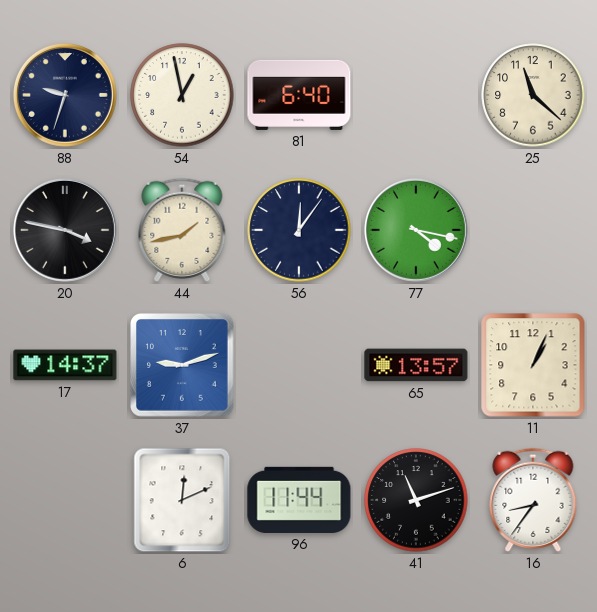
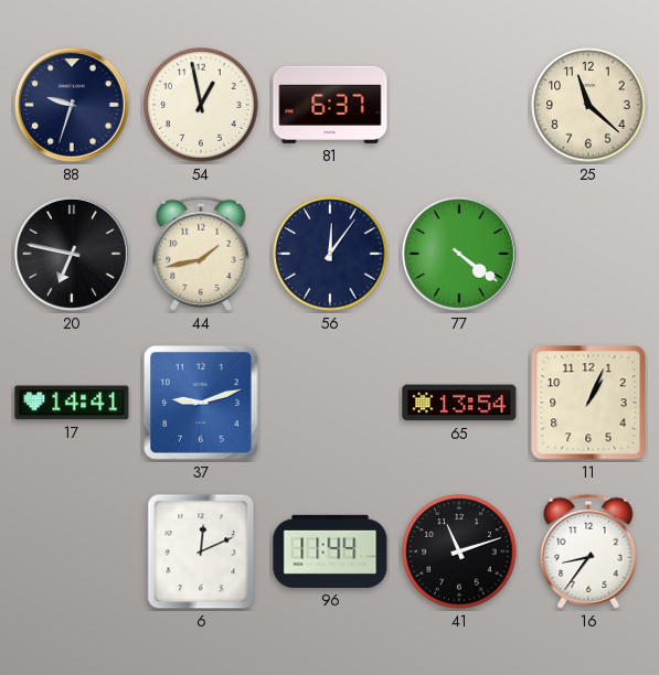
81: 6:40 -> 6:37 (330, 105)
20: 3:47 -> 6:47 (72, 254)
77: 4:17 -> 4:21 (459, 254)
17: 14:37 -> 14:41 (72, 403)
65: 13:57 -> 13:54 (459, 403)
